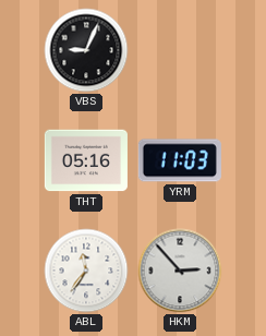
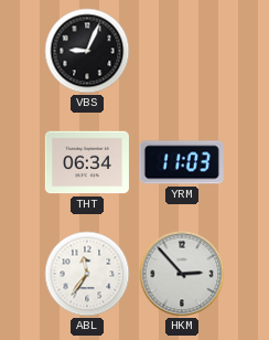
THT: 05:16 -> 06:34 (87, 162)
